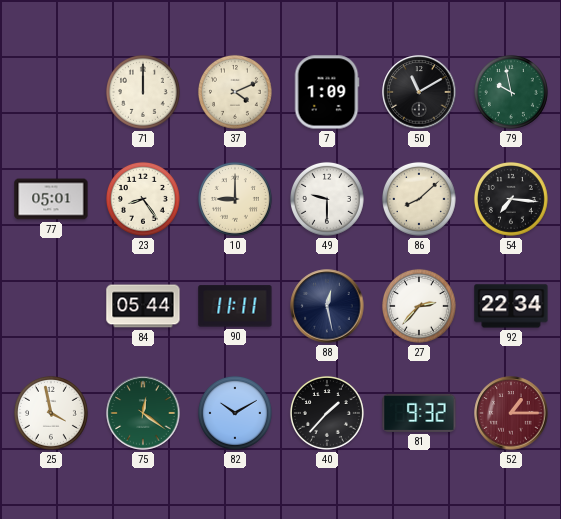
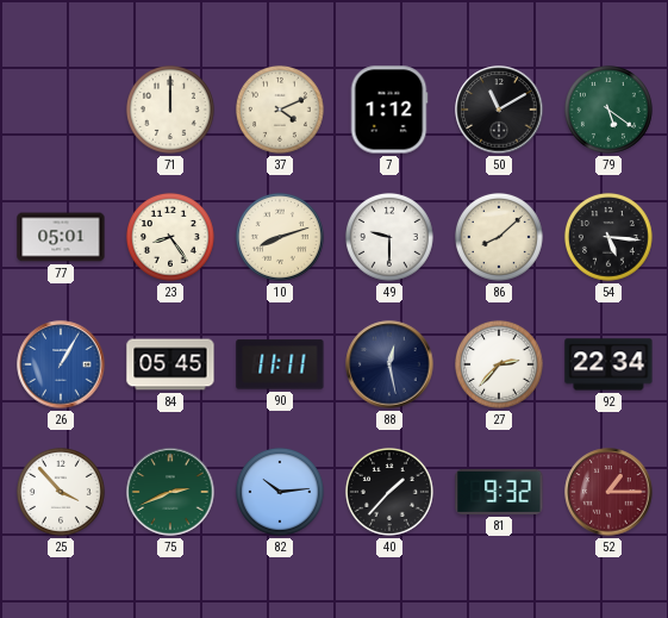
7: 1:09 -> 1:12 (389, 110)
79: 9:58 -> 5:21 (608, 110)
10: 9:00 -> 8:12 (280, 237)
54: 7:16 -> 5:16 (608, 237)
26: none -> 1:05 (61, 364)
84: 05:44 -> 05:45 (170, 364)
25: 3:58 -> 3:53 (61, 492)
75: 12:21 -> 2:41 (170, 492)
82: 10:10 -> 10:14 (280, 492)
